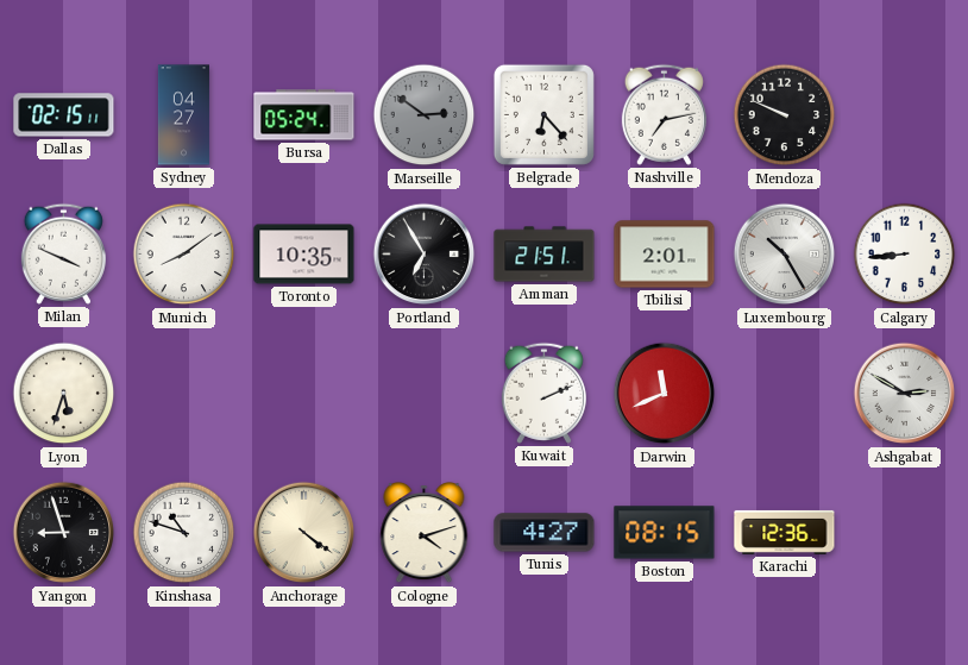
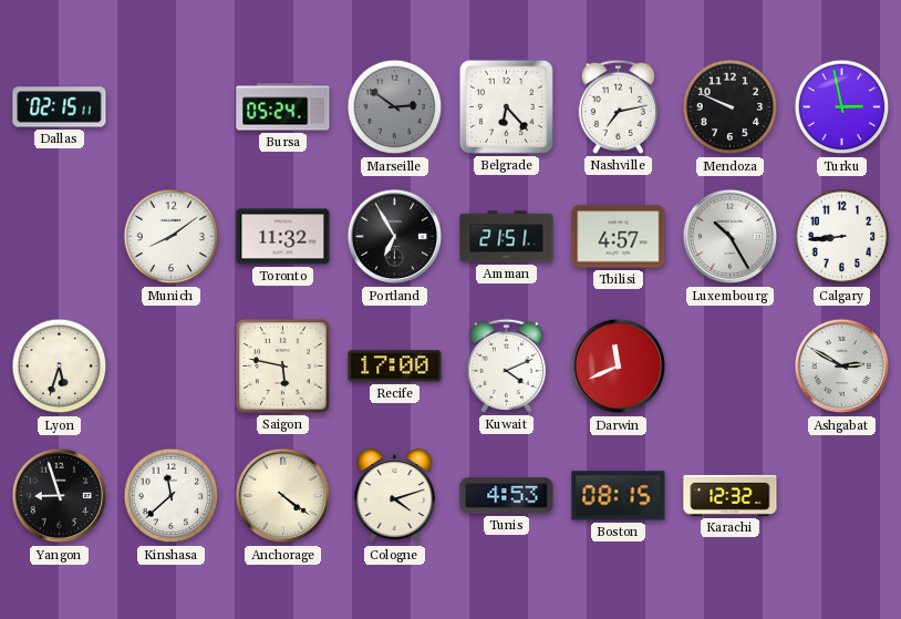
Sydney: 04:27 -> none (183, 115)
Turku: none -> 2:58 (842, 107)
Milan: 3:49 -> none (63, 253)
Toronto: 10:35 -> 11:32 (283, 237)
Tbilisi: 2:01 -> 4:57 (619, 237)
Saigon: none -> 5:47 (282, 365)
Recife: none -> 17:00 (395, 367)
Kuwait: 2:11 -> 4:11 (506, 365)
Kinshasa: 10:48 -> 11:38 (172, 496)
Tunis: 4:27 -> 4:53 (507, 496)
Karachi: 12:36 -> 12:32 (731, 495)
